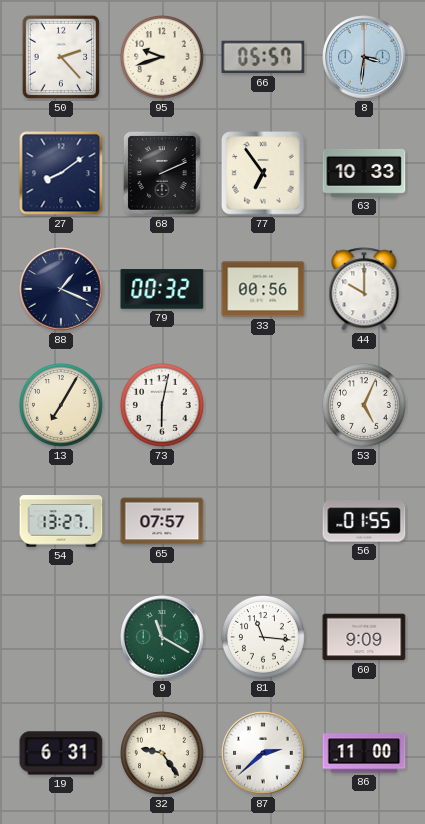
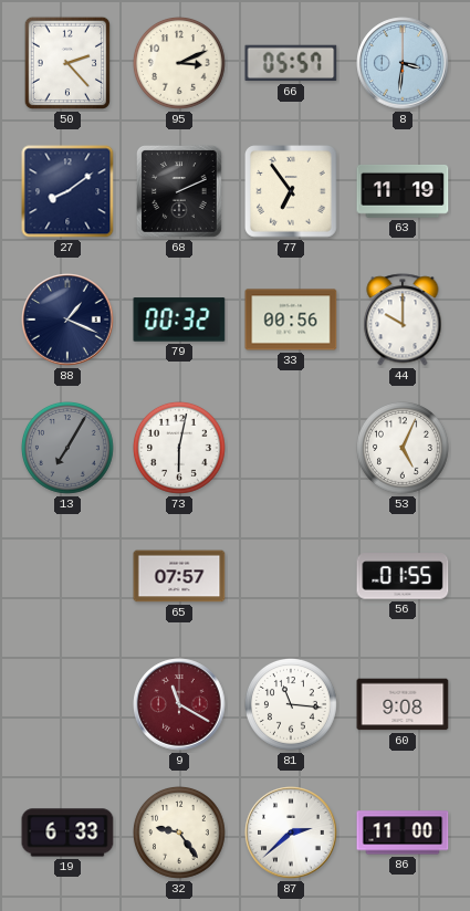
95: 9:42 -> 3:11 (180, 64)
63: 10:33 -> 11:19 (403, 191)
13 dial: cream -> grey (69, 449)
54: 13:27 -> none (61, 521)
9 dial: green -> burgundy (179, 704)
60: 9:09 -> 9:08 (403, 704)
19: 6:31 -> 6:33 (67, 833)
